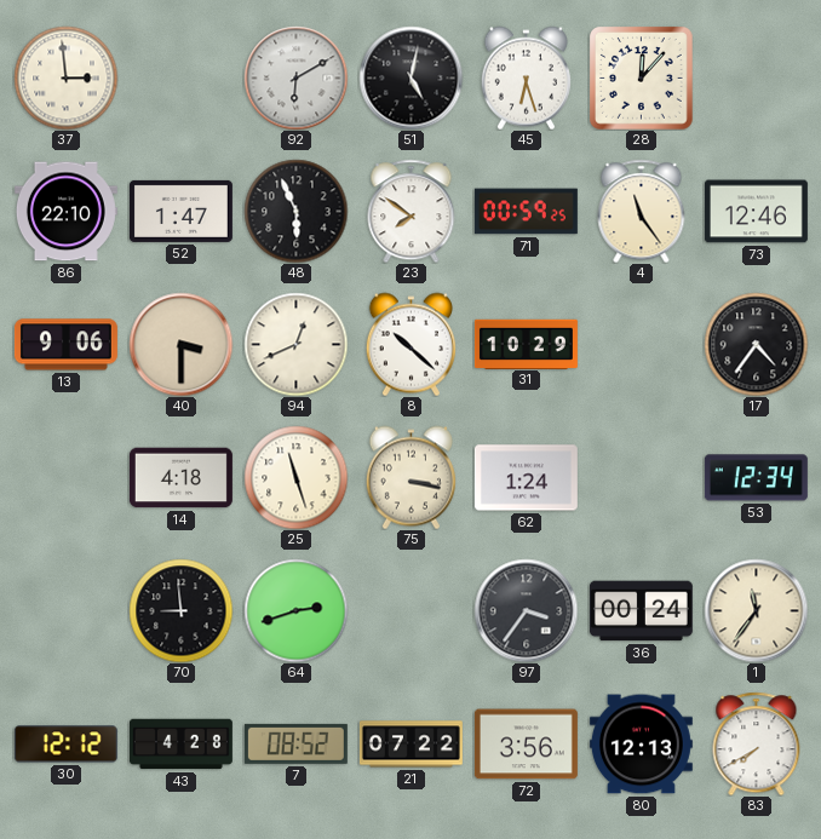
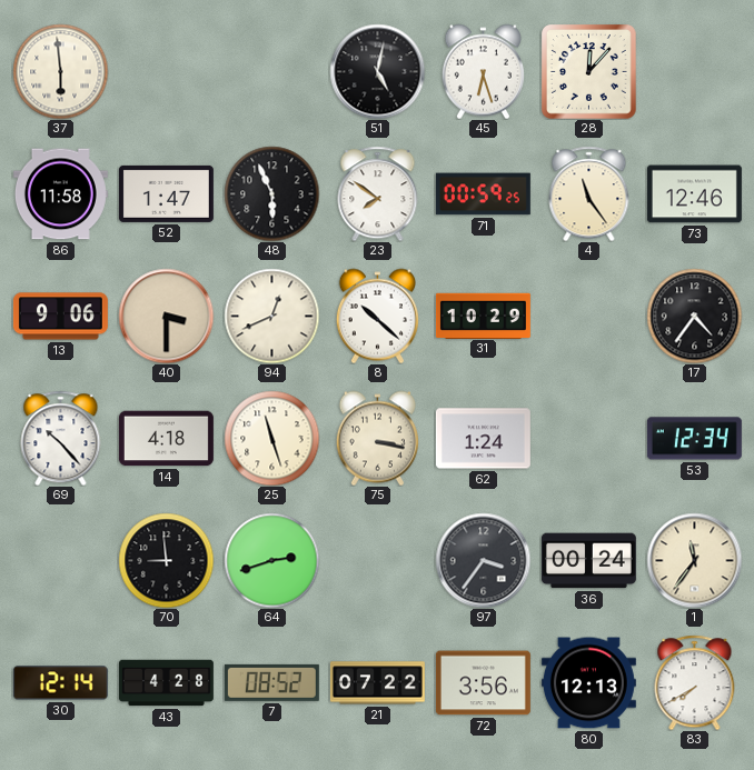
37: 2:59 -> 5:59 (60, 71)
92: 6:10 -> none (295, 77)
86: 22:10 -> 11:58 (60, 194)
69: none -> 10:23 (61, 438)
30: 12:12 -> 12:14 (60, 683)
